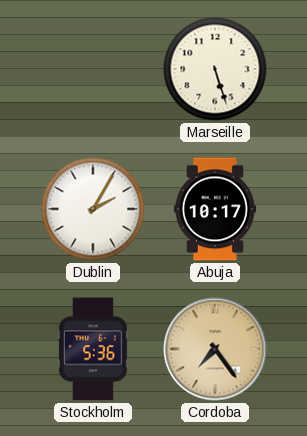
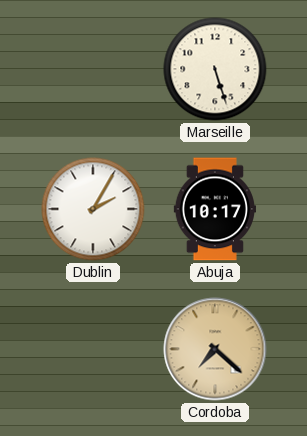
Stockholm: 5:36 -> none (93, 349)
Cordoba: 7:24 -> 7:22 (215, 349)
